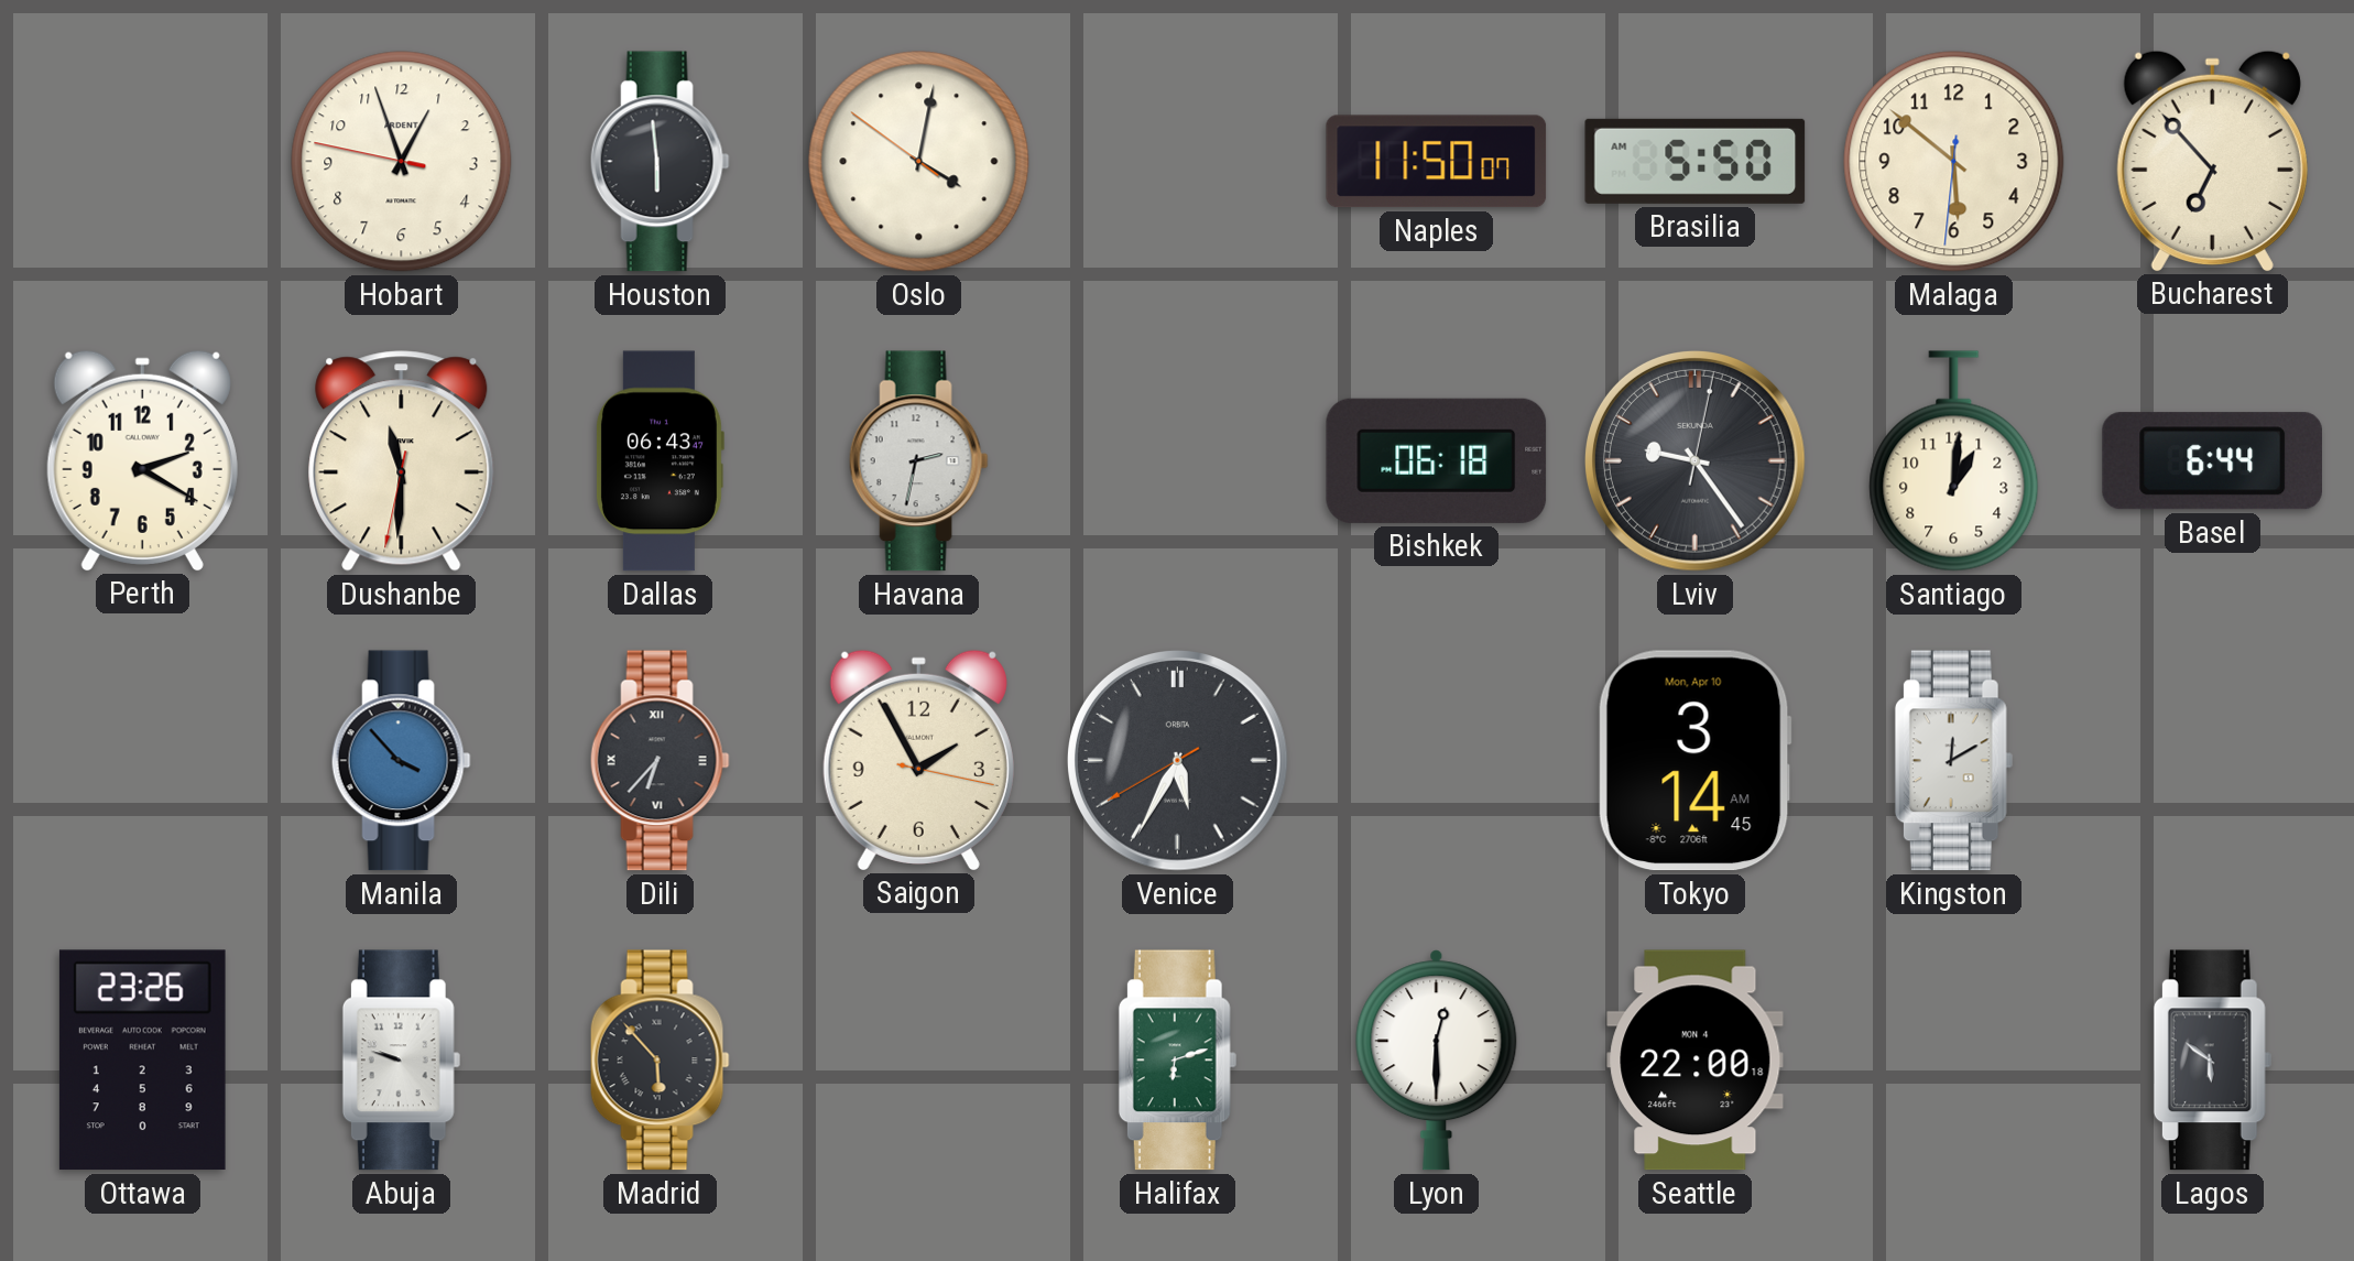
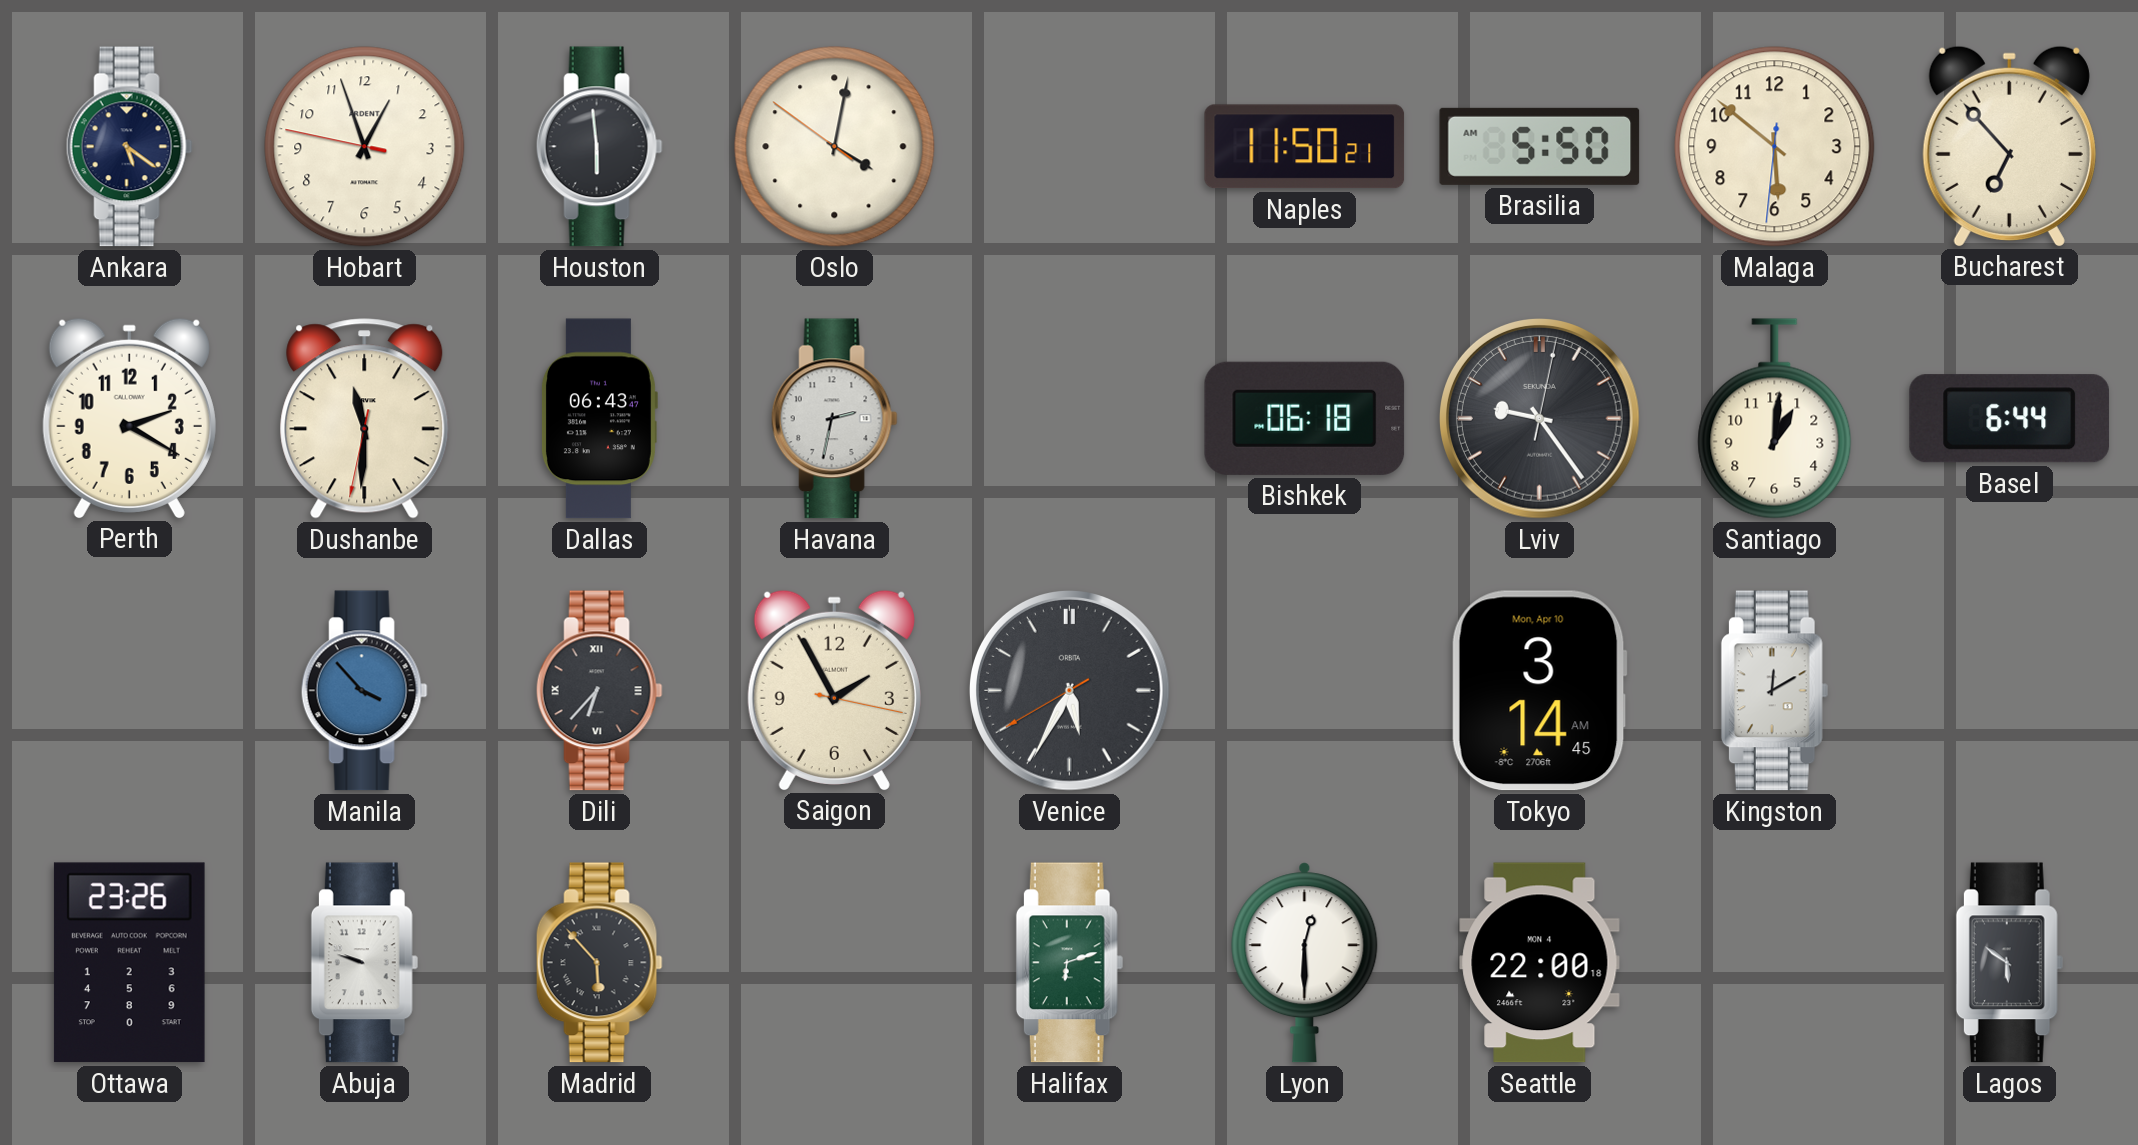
Ankara: none -> 5:21 (129, 147)
Naples: 11:50:07 -> 11:50:21 (1305, 147)
